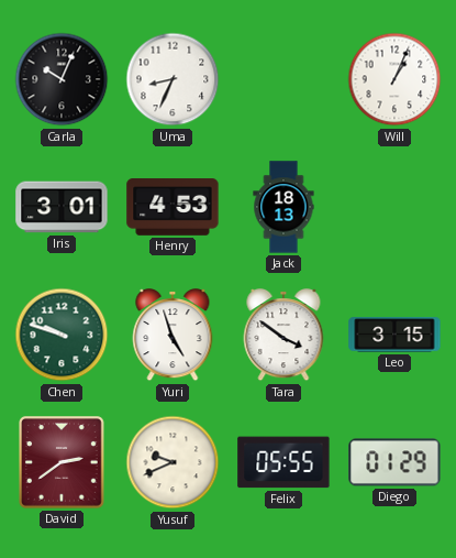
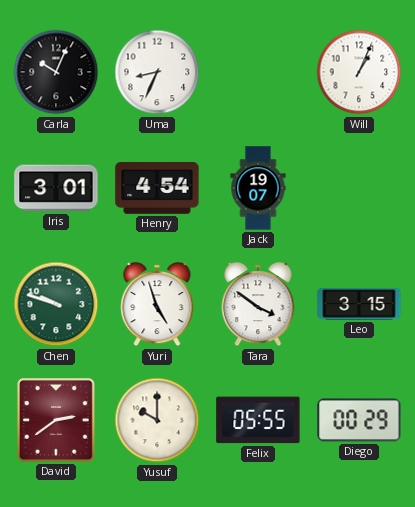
Henry: 4:53 -> 4:54 (157, 188)
Jack: 18:13 -> 19:07 (258, 188)
Yusuf: 9:41 -> 10:00 (157, 420)
Diego: 01:29 -> 00:29 (359, 420)
